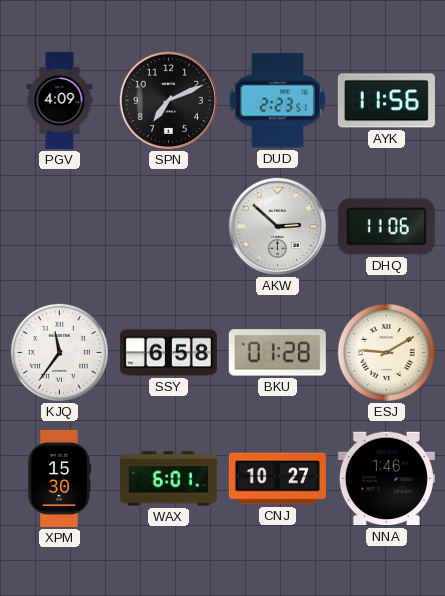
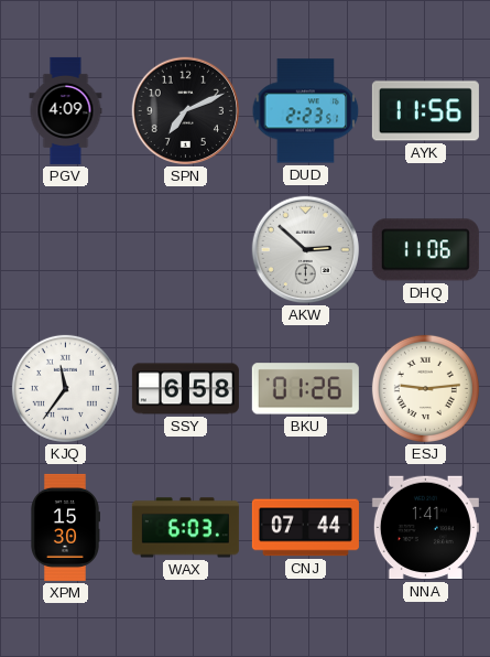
BKU: 01:28 -> 01:26 (305, 389)
ESJ: 9:10 -> 9:14 (425, 388)
WAX: 6:01 -> 6:03 (185, 528)
CNJ: 10:27 -> 07:44 (305, 528)
NNA: 1:46 -> 1:41 (425, 528)
